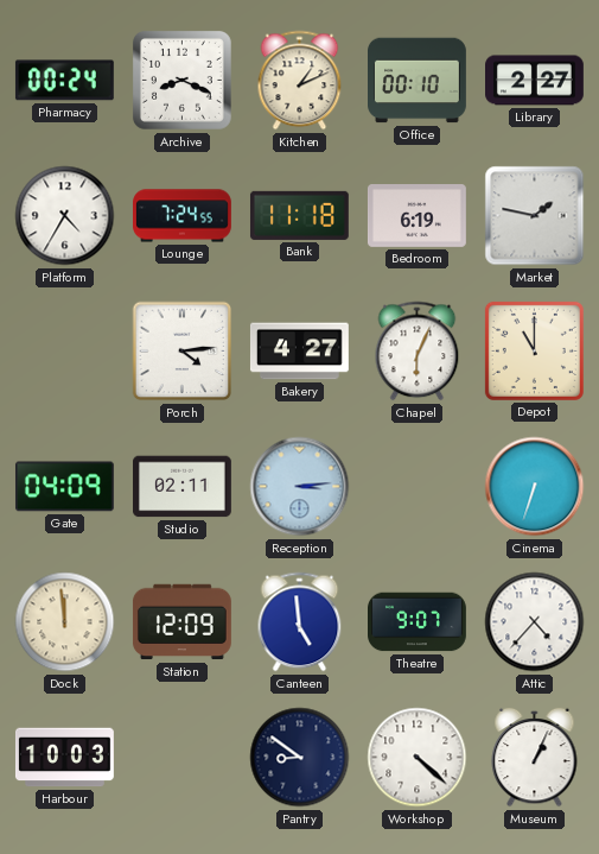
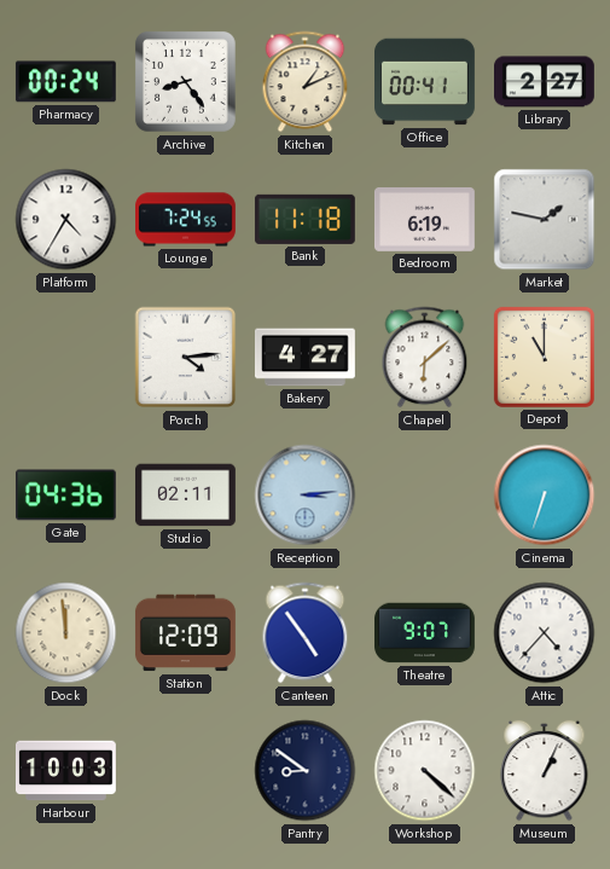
Archive: 8:19 -> 8:24 (186, 82)
Office: 00:10 -> 00:41 (425, 82)
Chapel: 6:04 -> 6:08 (425, 358)
Gate: 04:09 -> 04:36 (65, 496)
Canteen: 4:59 -> 4:54 (306, 633)
